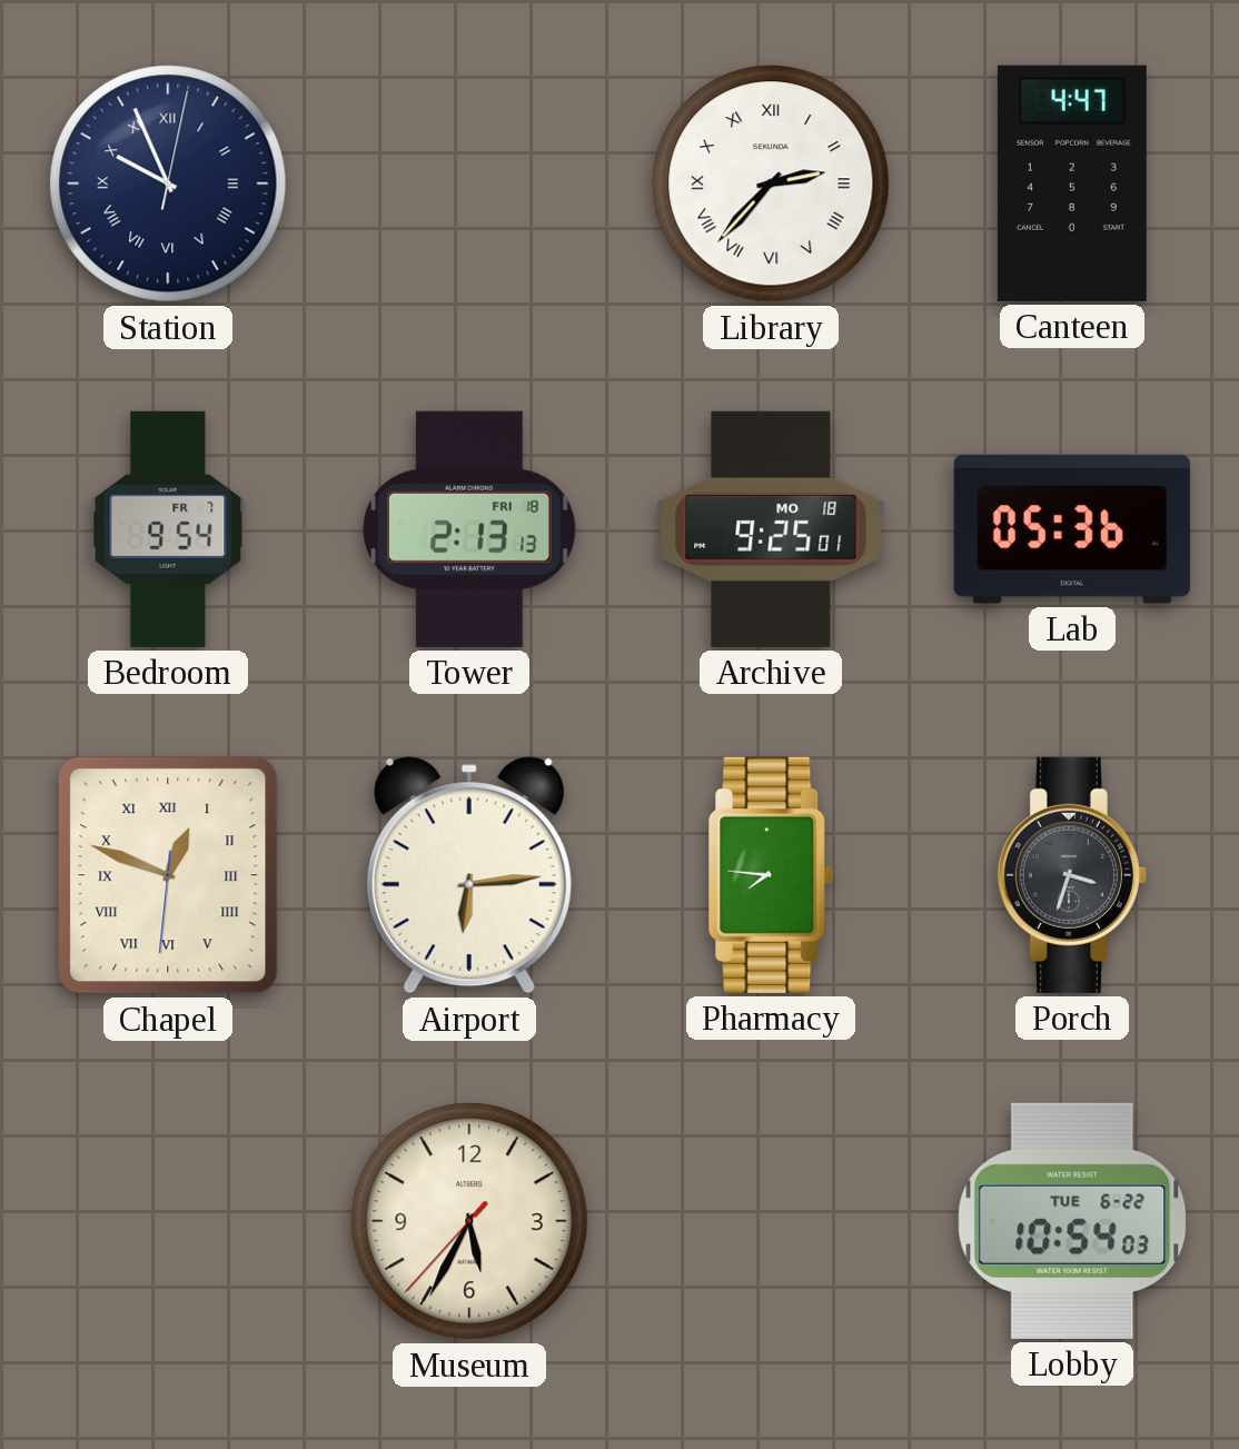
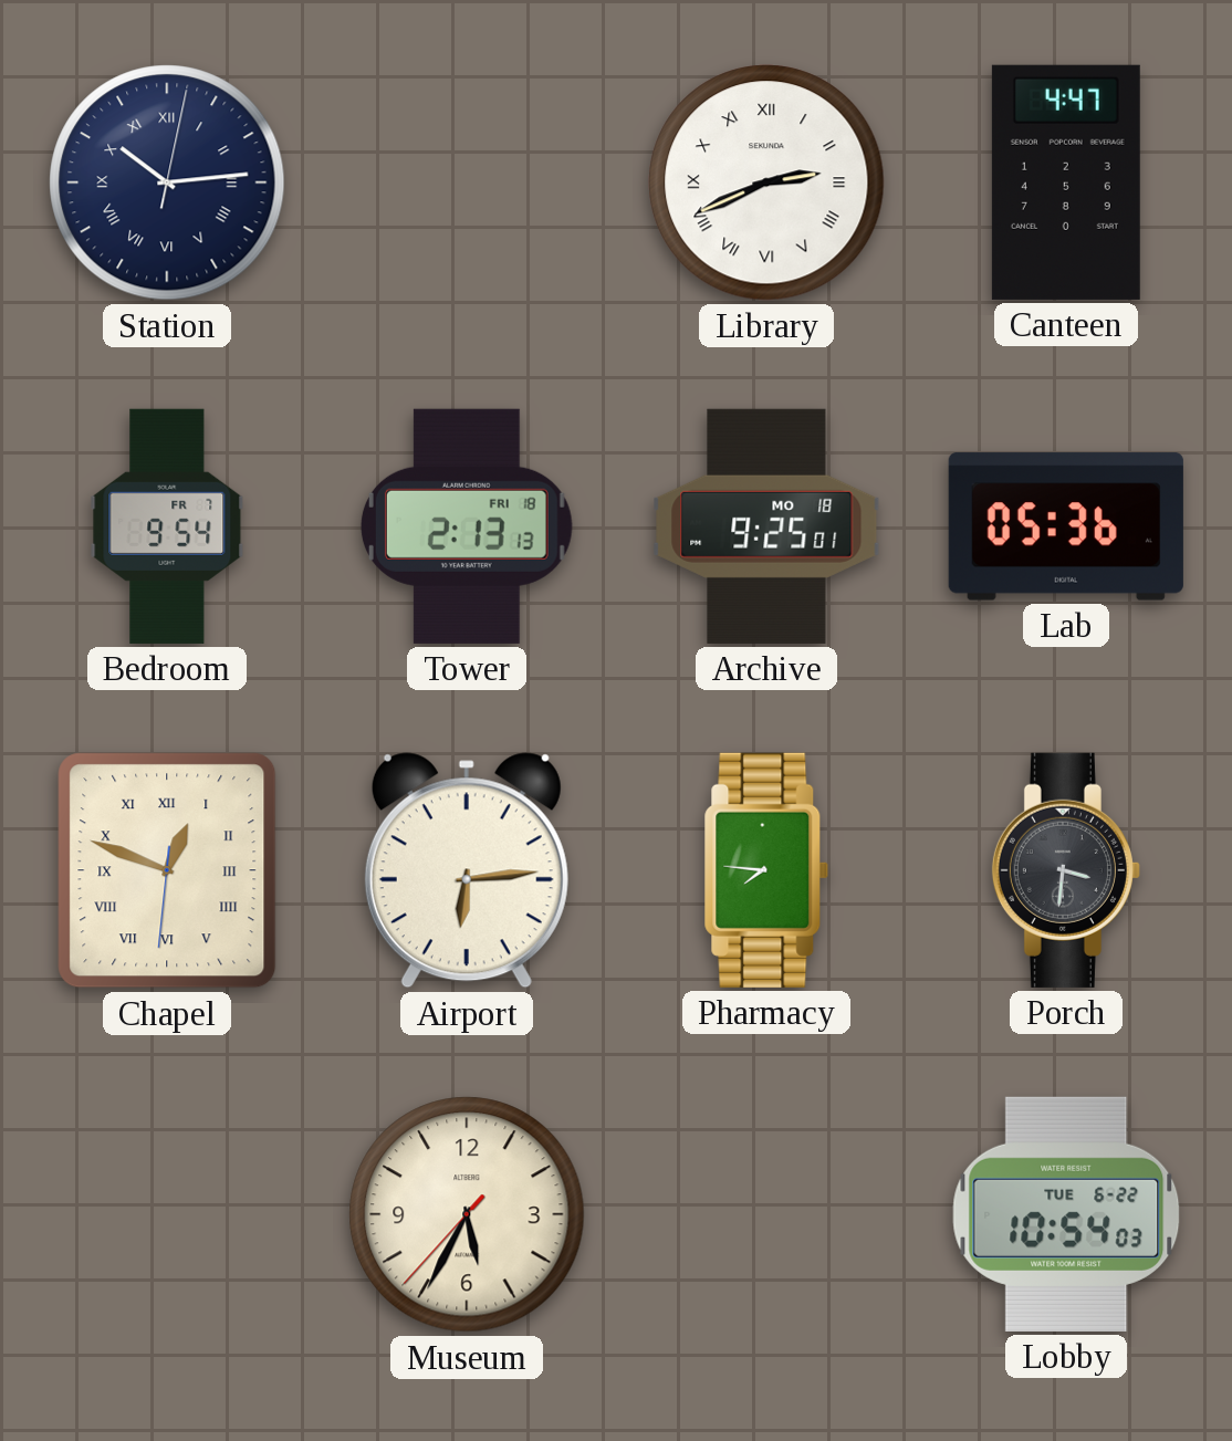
Station: 9:56 -> 10:14 (167, 182)
Library: 2:37 -> 2:41 (766, 182)
Porch: 3:33 -> 3:31 (1066, 870)
